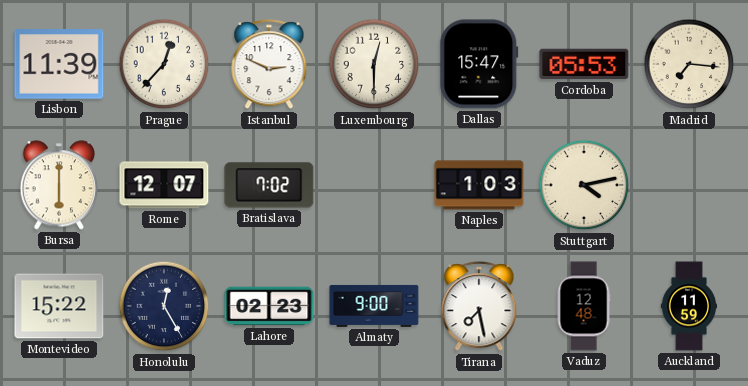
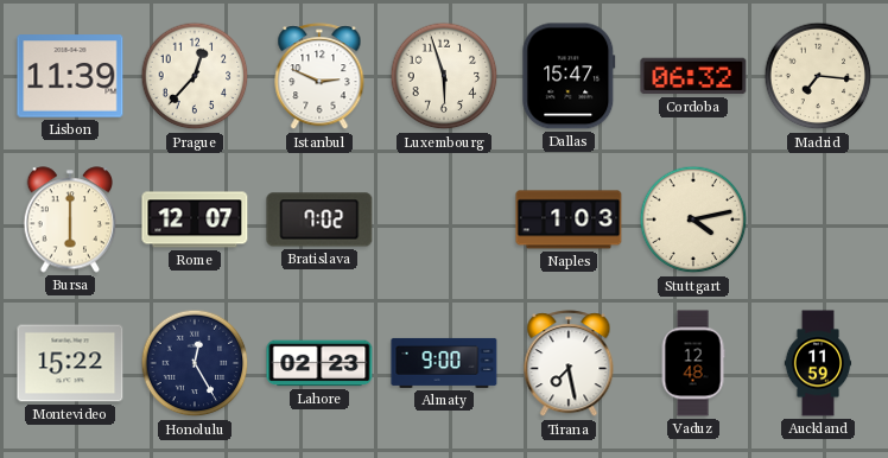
Luxembourg: 12:30 -> 5:57 (444, 76)
Cordoba: 05:53 -> 06:32 (693, 76)
